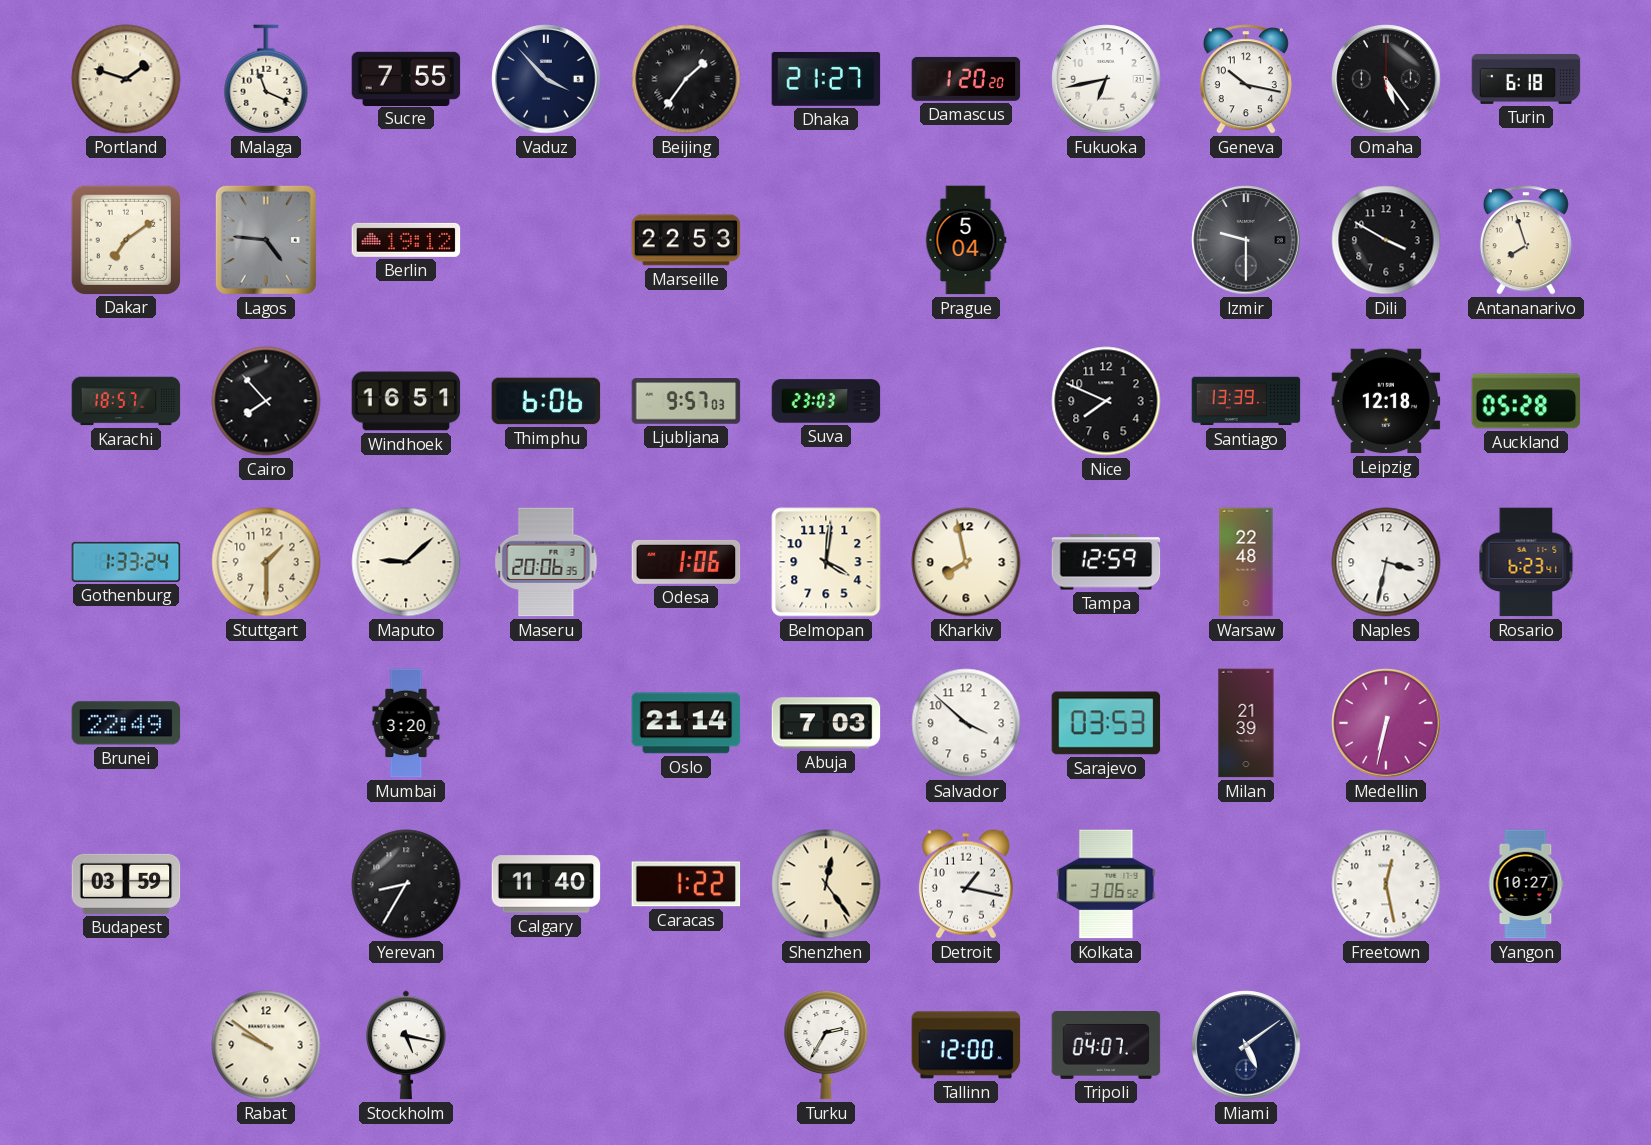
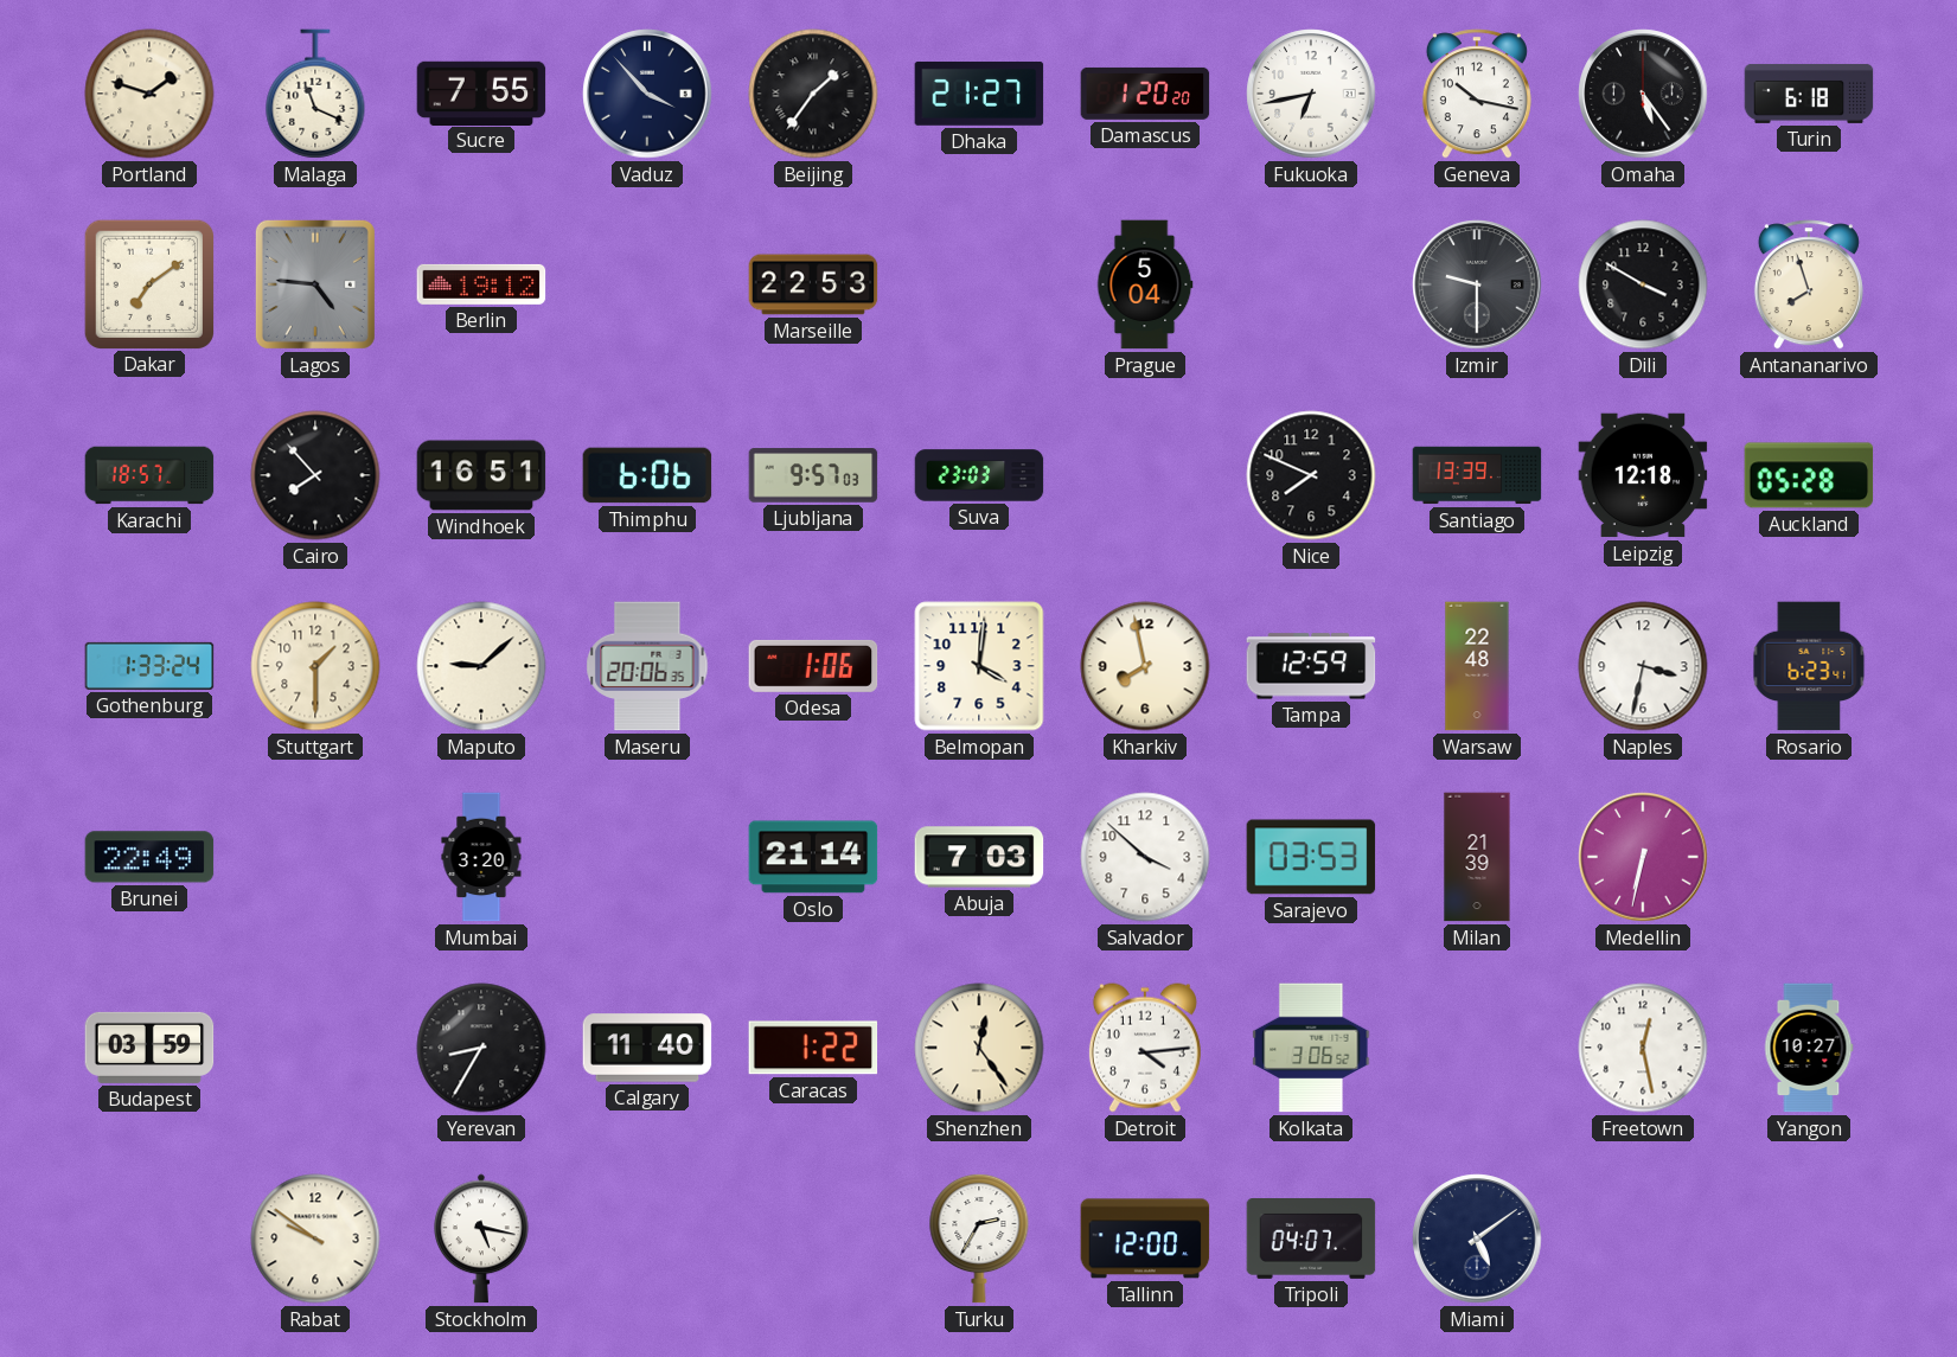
Detroit: 1:17 -> 4:14 (1145, 1048)
